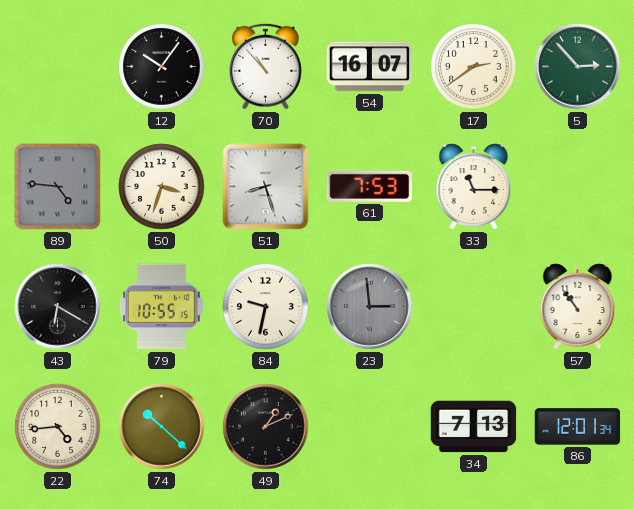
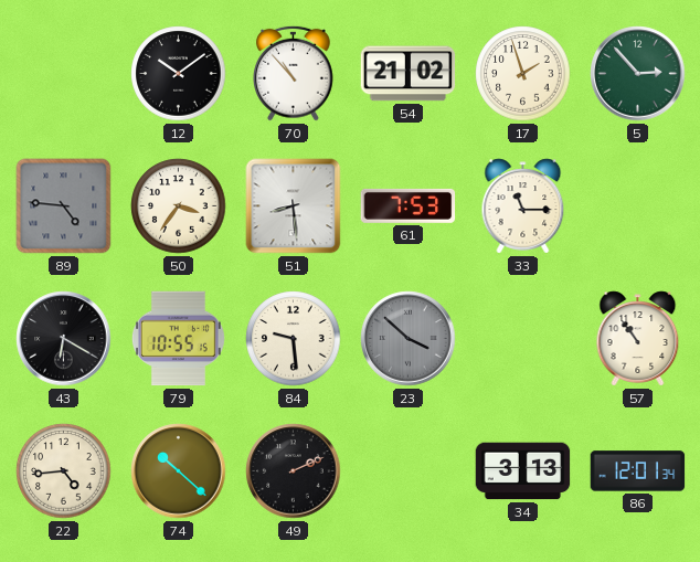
12: 10:06 -> 10:09 (179, 74)
54: 16:07 -> 21:02 (409, 74)
17: 2:39 -> 1:57 (523, 74)
50: 3:33 -> 3:36 (179, 206)
51: 8:27 -> 8:29 (294, 206)
84: 9:32 -> 9:29 (294, 339)
23: 2:59 -> 3:52 (409, 339)
49: 1:11 -> 2:11 (294, 471)
34: 7:13 -> 3:13 (523, 471)
